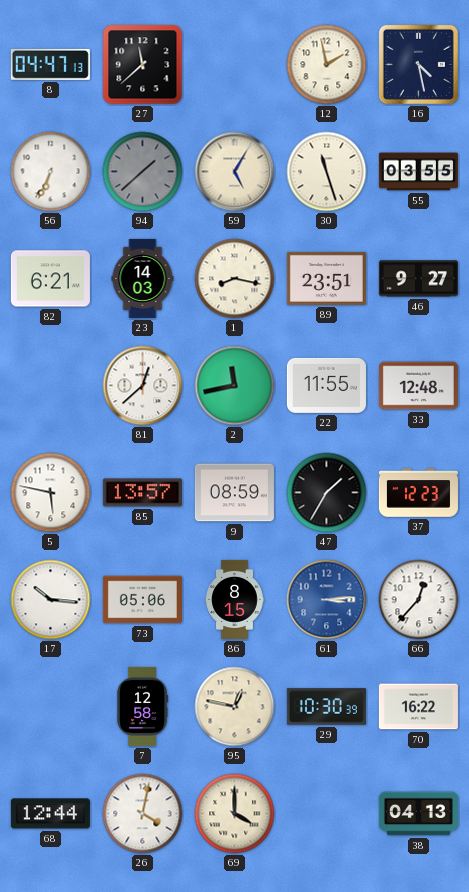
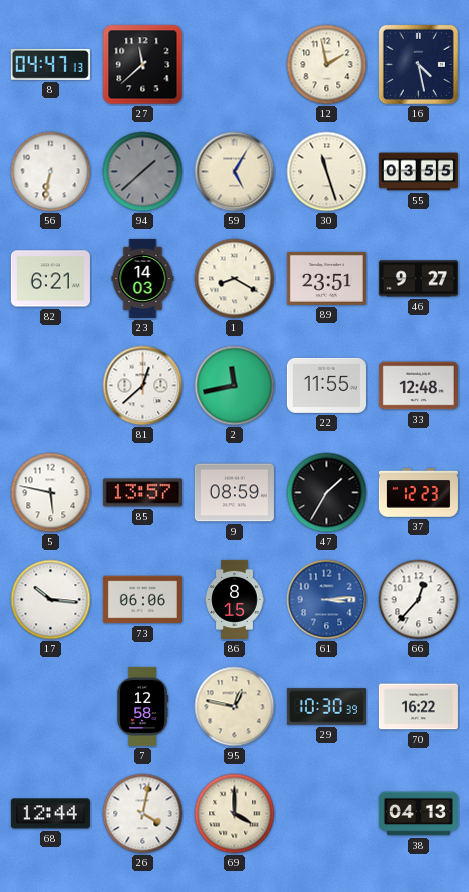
56: 6:34 -> 6:32 (51, 172)
1: 8:17 -> 8:20 (235, 279)
73: 05:06 -> 06:06 (142, 600)
